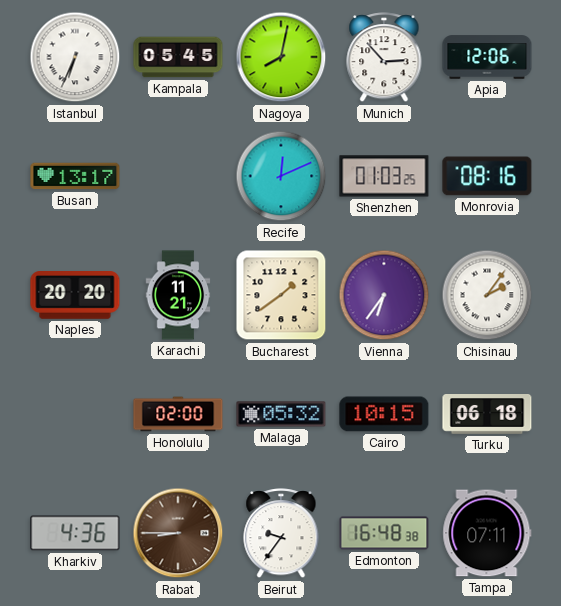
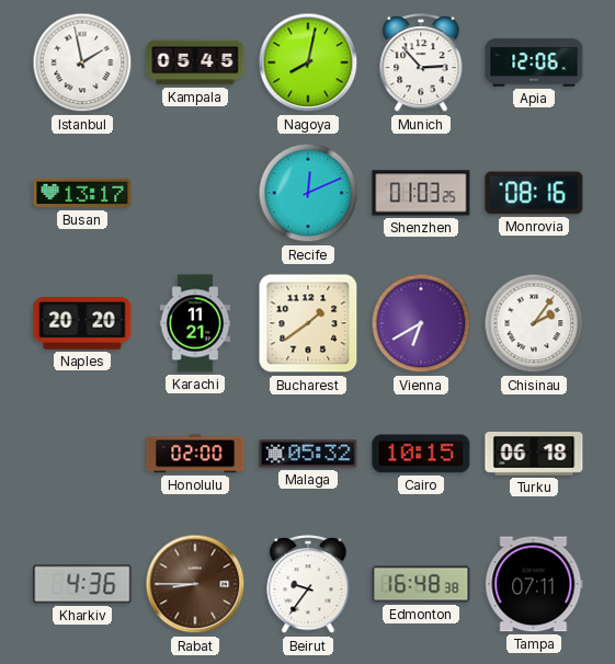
Istanbul: 6:34 -> 1:58 (82, 62)
Vienna: 6:36 -> 6:40 (421, 323)
